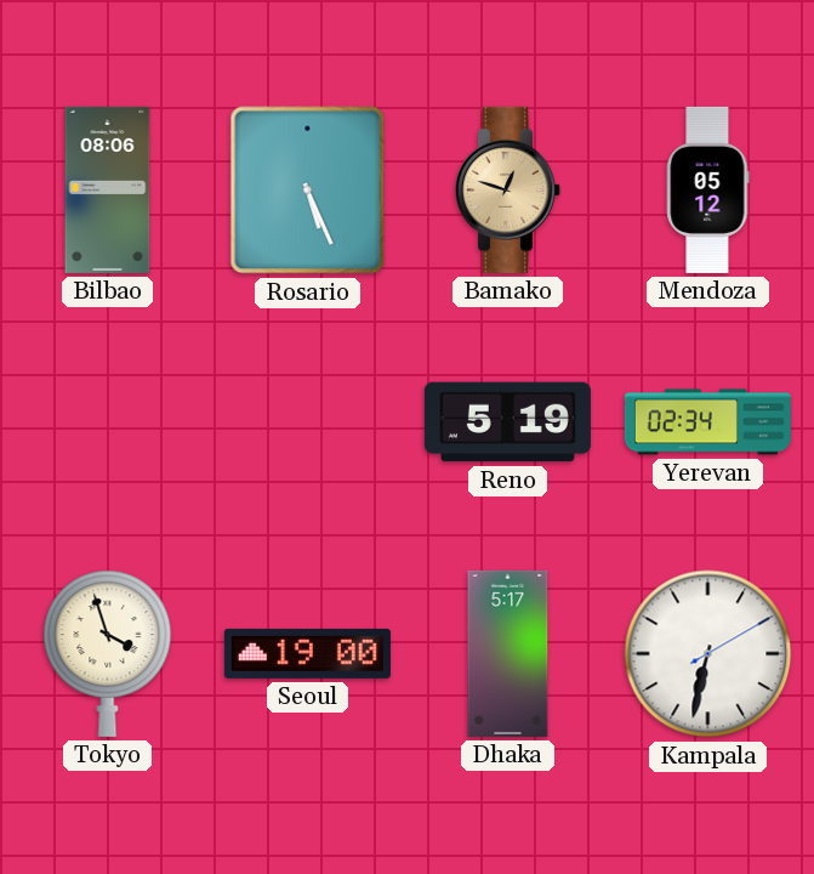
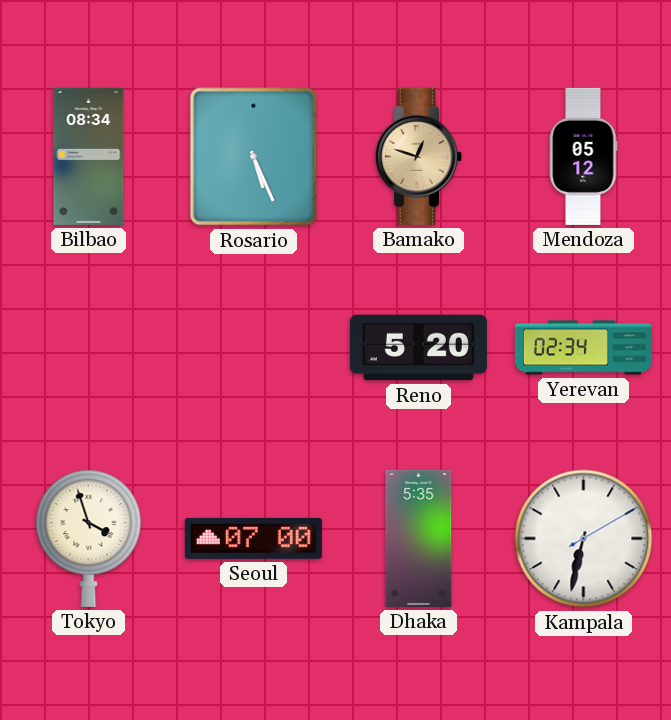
Bilbao: 08:06 -> 08:34 (89, 156)
Reno: 5:19 -> 5:20 (418, 348)
Seoul: 19:00 -> 07:00 (253, 538)
Dhaka: 5:17 -> 5:35 (419, 538)
